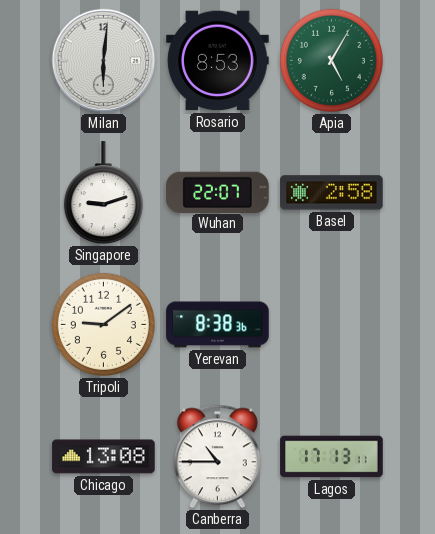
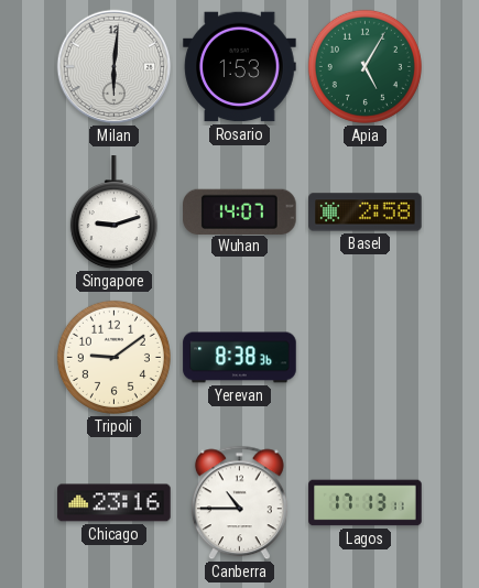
Rosario: 8:53 -> 1:53 (240, 67)
Wuhan: 22:07 -> 14:07 (240, 211)
Chicago: 13:08 -> 23:16 (115, 503)
